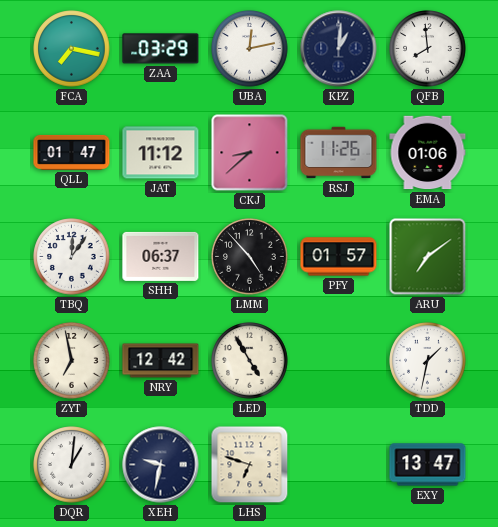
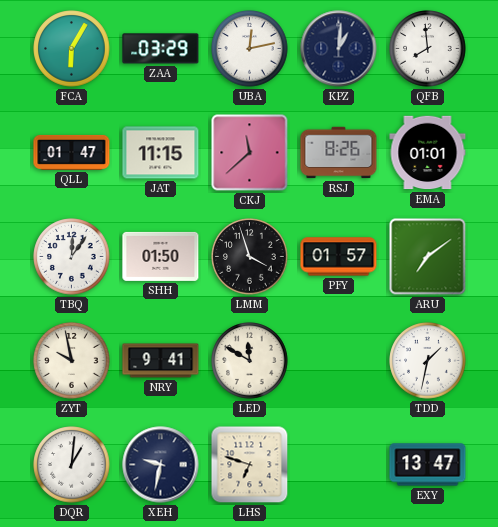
FCA: 7:17 -> 6:05 (72, 49)
JAT: 11:12 -> 11:15 (161, 153)
CKJ: 8:38 -> 11:38 (250, 153)
RSJ: 11:26 -> 8:26 (339, 153)
EMA: 01:06 -> 01:01 (428, 153)
SHH: 06:37 -> 01:50 (161, 256)
LMM: 4:53 -> 3:57 (250, 257)
ZYT: 6:58 -> 9:58 (72, 361)
NRY: 12:42 -> 9:41 (161, 361)
LED: 4:55 -> 11:50 (250, 361)
